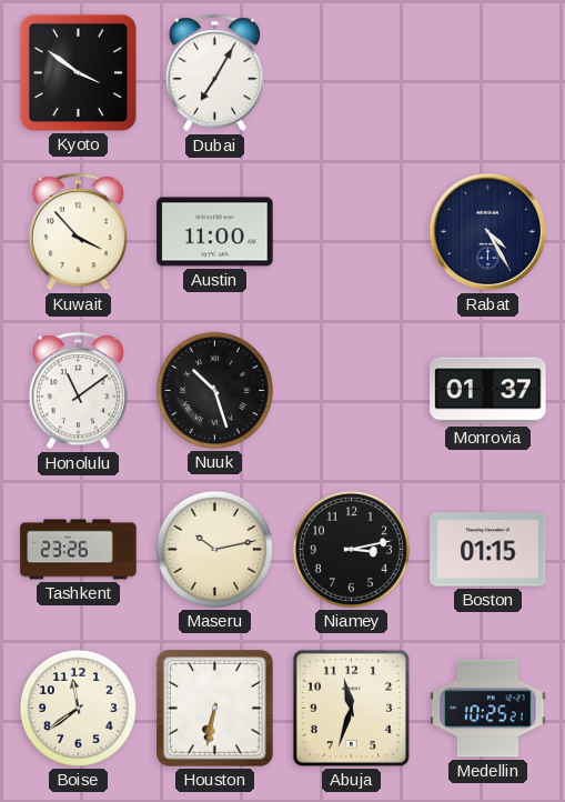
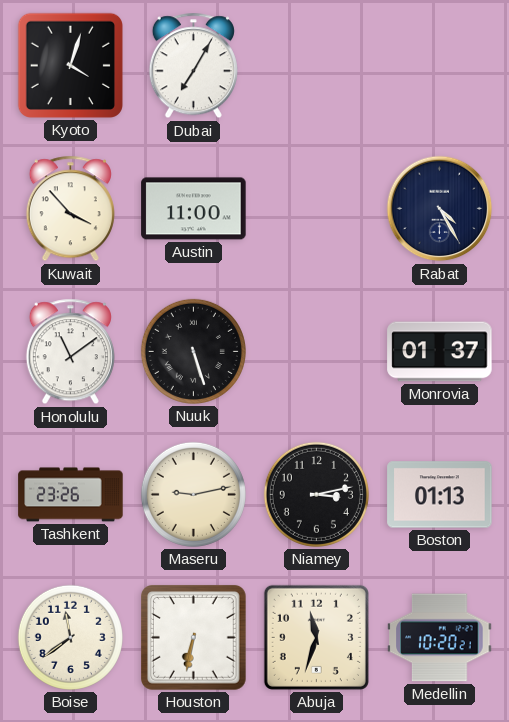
Kyoto: 3:51 -> 4:03 (70, 65)
Nuuk: 10:27 -> 5:27 (193, 351)
Maseru: 10:13 -> 9:13 (193, 494)
Boston: 01:15 -> 01:13 (440, 495)
Medellin: 10:25 -> 10:20 (440, 638)
